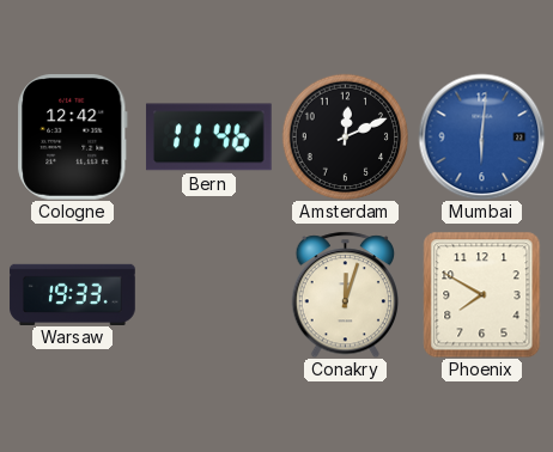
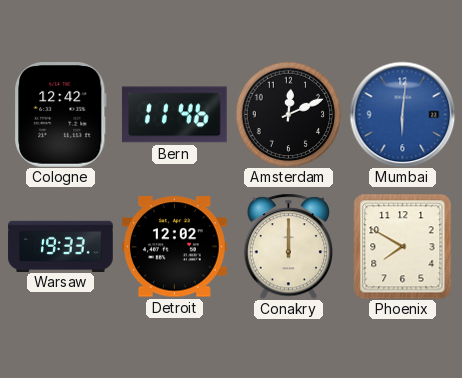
Detroit: none -> 12:02 (175, 247)
Conakry: 12:03 -> 12:00 (288, 246)
